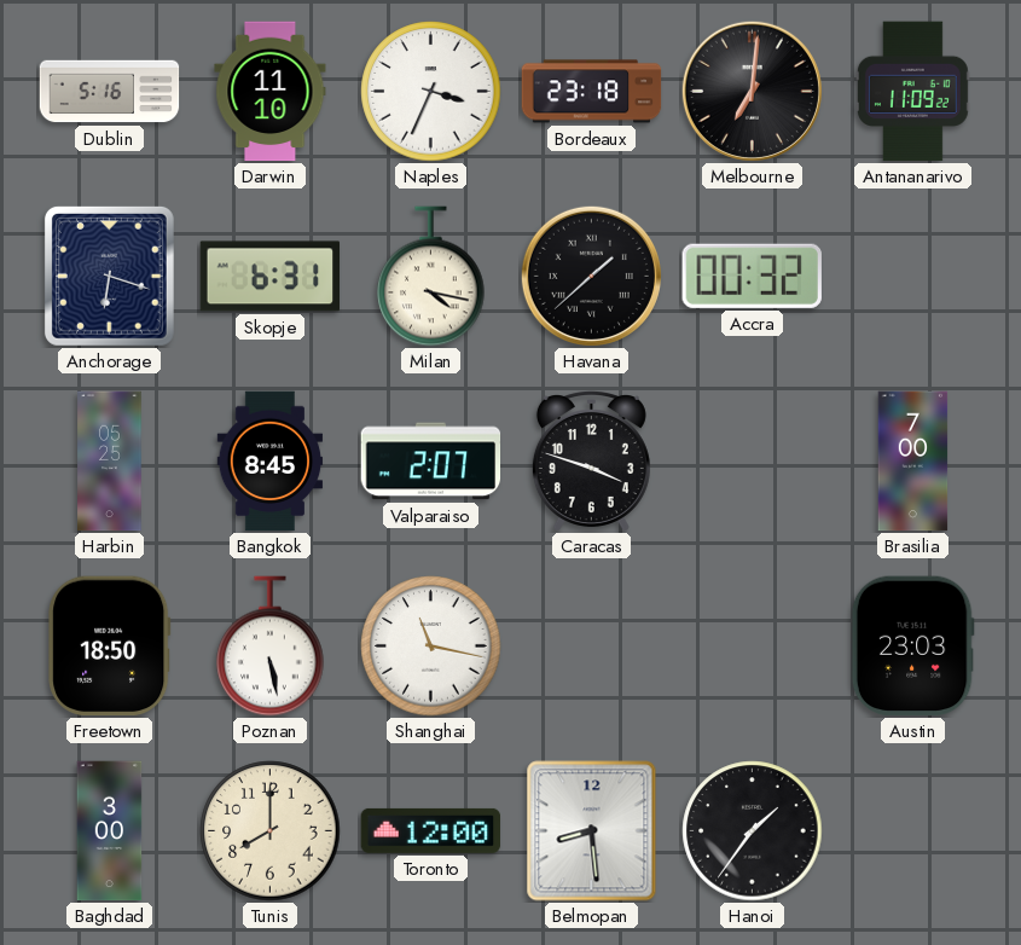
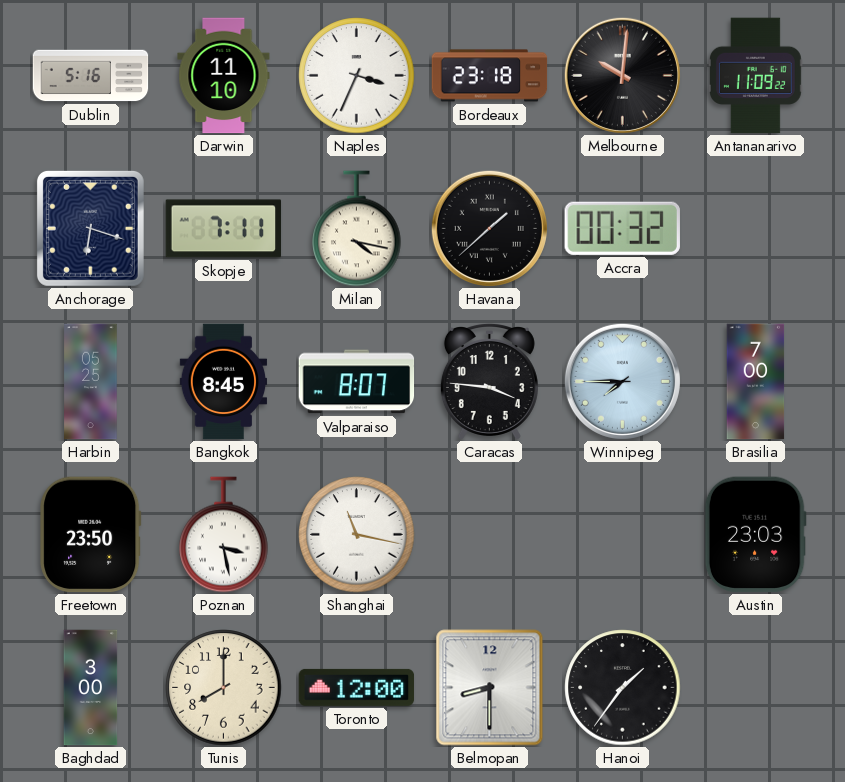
Melbourne: 7:01 -> 10:01 (622, 75)
Skopje: 6:31 -> 7:11 (224, 229)
Valparaiso: 2:07 -> 8:07 (357, 382)
Caracas: 3:48 -> 3:46 (489, 382)
Winnipeg: none -> 7:45 (622, 381)
Freetown: 18:50 -> 23:50 (91, 535)
Poznan: 5:28 -> 3:28 (224, 535)
Belmopan: 8:29 -> 8:30 (490, 688)
